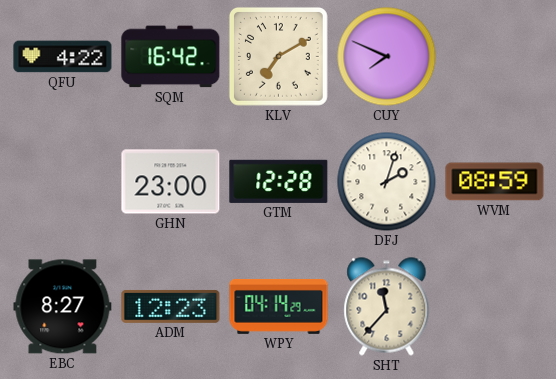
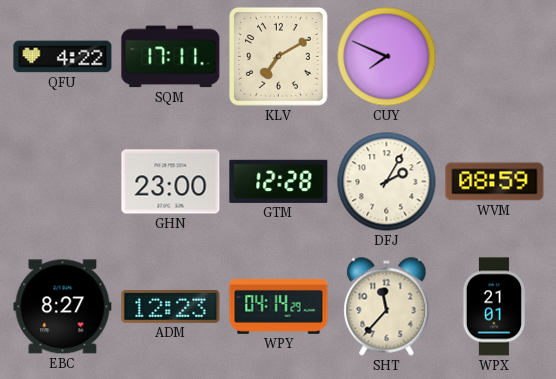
SQM: 16:42 -> 17:11 (171, 57)
DFJ: 2:03 -> 2:05 (387, 182)
WPX: none -> 21:01 (493, 307)
